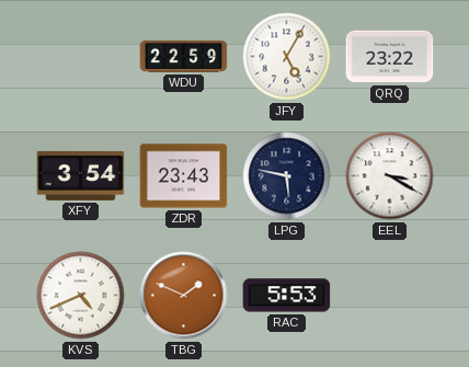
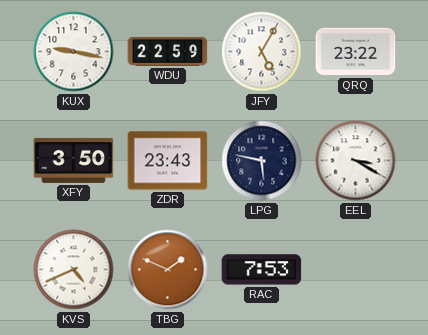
KUX: none -> 9:17 (74, 52)
XFY: 3:54 -> 3:50 (74, 160)
RAC: 5:53 -> 7:53 (262, 270)
